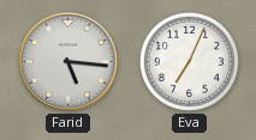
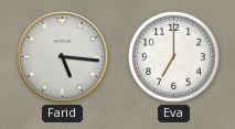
Eva: 7:04 -> 7:00 (173, 56)
